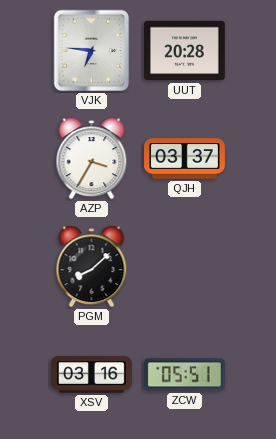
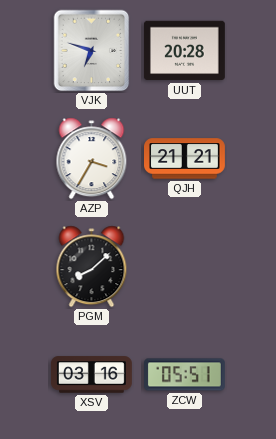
VJK: 6:46 -> 6:48 (92, 51)
QJH: 03:37 -> 21:21 (185, 159)
